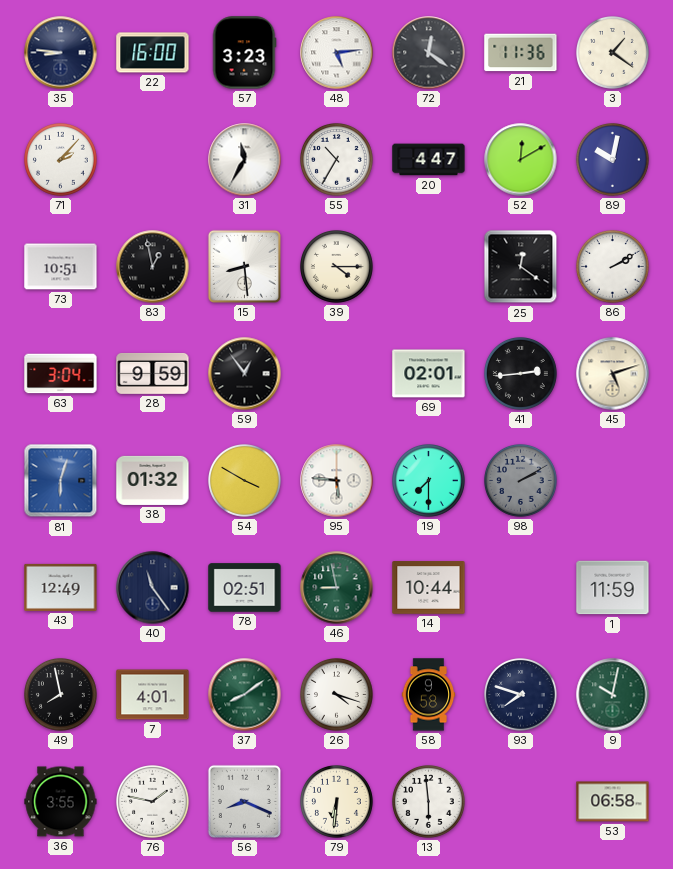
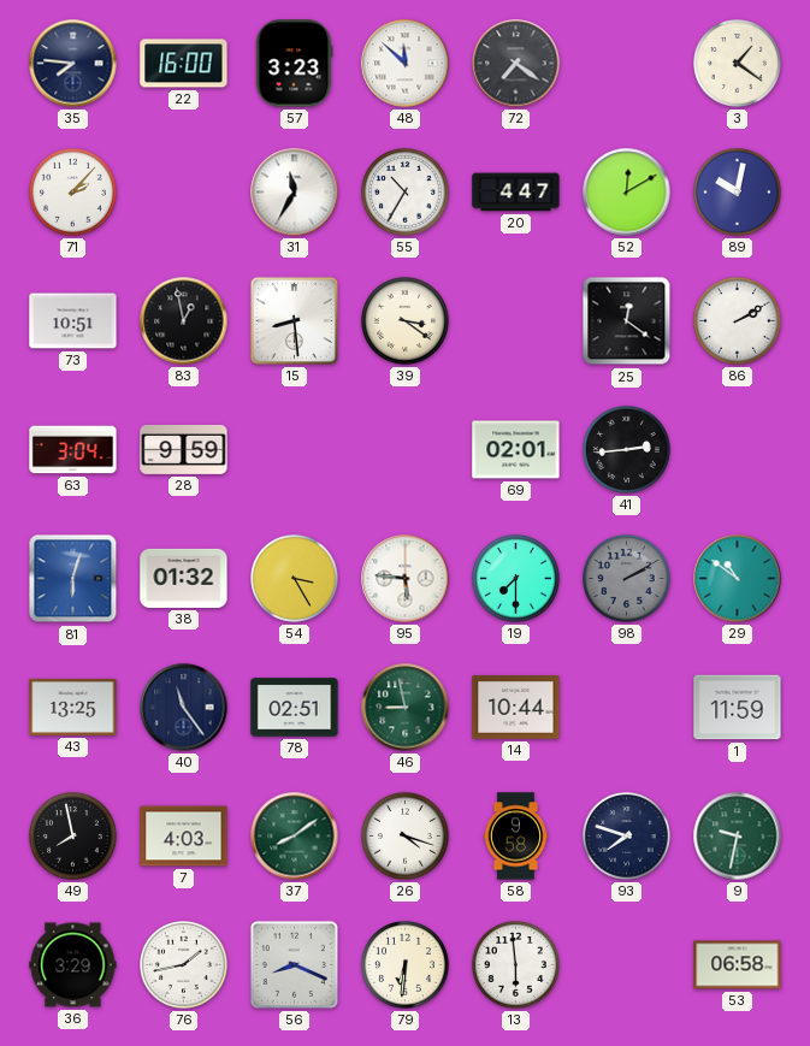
35: 8:46 -> 7:46 (73, 64)
48: 5:14 -> 11:52 (406, 64)
72: 12:21 -> 7:21 (516, 64)
21: 11:36 -> none (521, 53)
39: 4:15 -> 3:21 (406, 321)
59: 12:54 -> none (245, 374)
45: 5:12 -> none (613, 374)
54: 3:50 -> 3:25 (295, 579)
29: none -> 10:51 (738, 579)
43: 12:49 -> 13:25 (73, 707)
7: 4:01 -> 4:03 (184, 837)
9: 10:02 -> 9:32 (738, 837)
36: 3:55 -> 3:29 (73, 965)
76: 1:47 -> 1:43 (184, 965)
